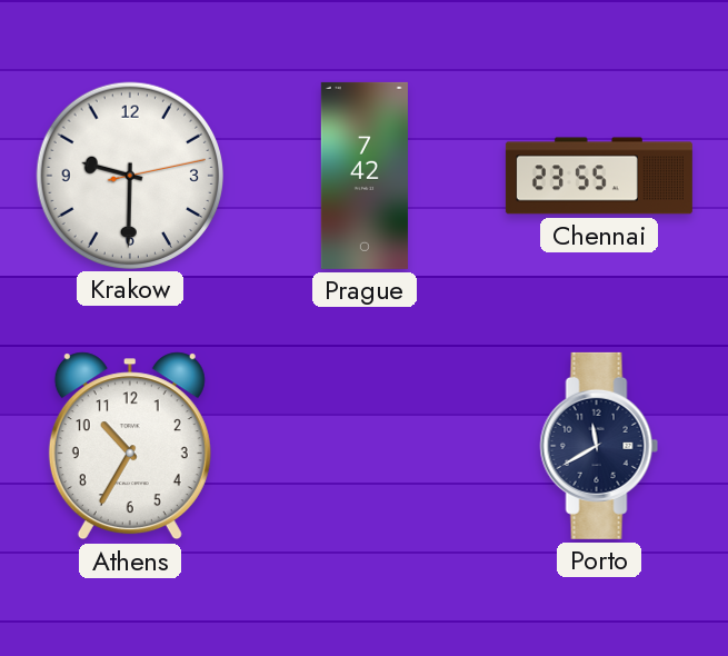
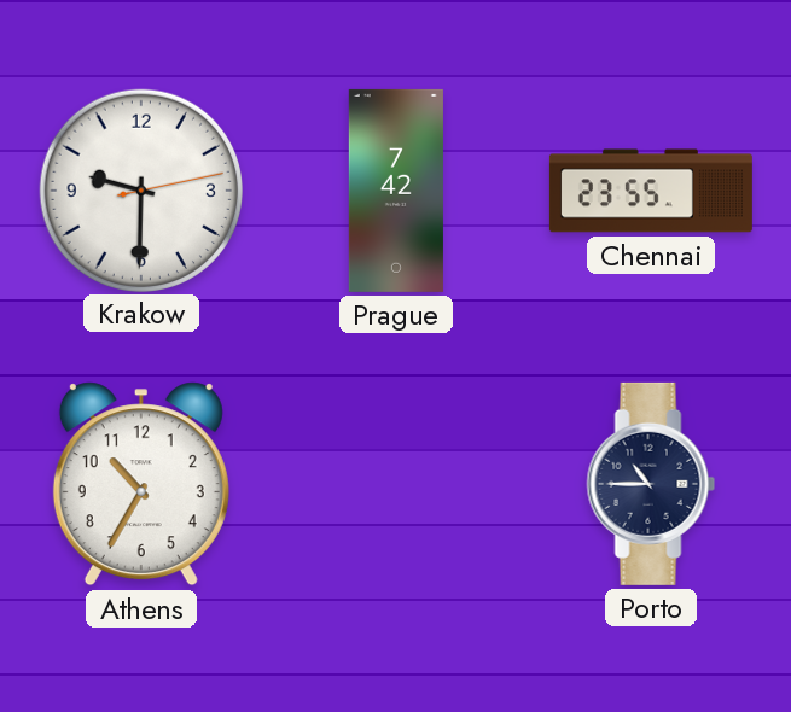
Porto: 11:40 -> 10:45 (651, 484)
